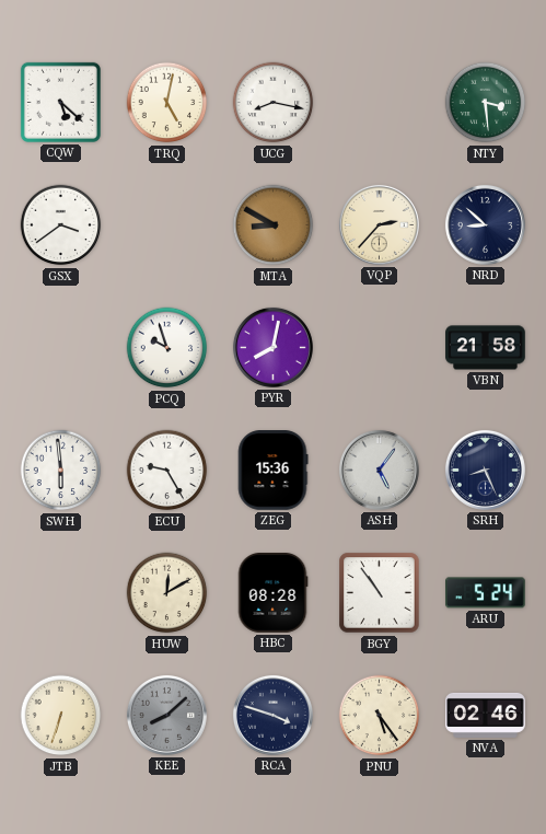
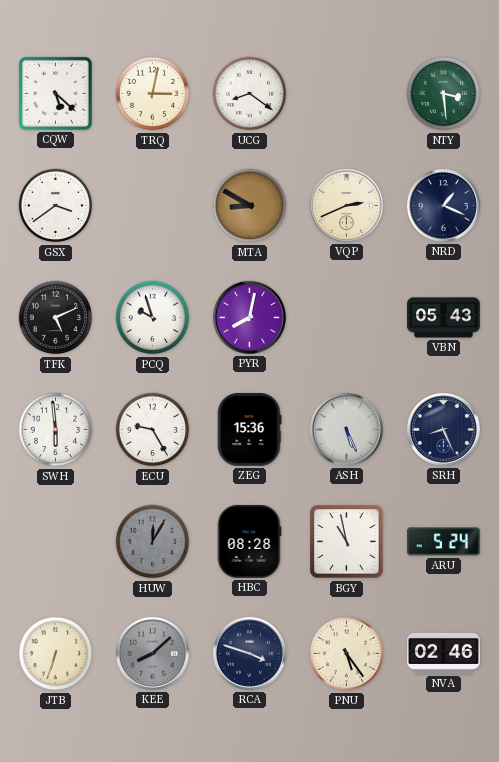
TRQ: 5:02 -> 3:02 (153, 94)
UCG: 8:17 -> 8:21 (250, 94)
VQP: 2:37 -> 2:41 (346, 205)
NRD: 8:52 -> 1:19 (443, 205)
TFK: none -> 5:11 (56, 318)
VBN: 21:58 -> 05:43 (444, 318)
ASH: 5:06 -> 5:26 (346, 429)
HUW: 12:10 -> 12:05 (153, 542)
HUW dial: cream -> grey (153, 542)
BGY: 10:54 -> 10:58 (347, 542)
